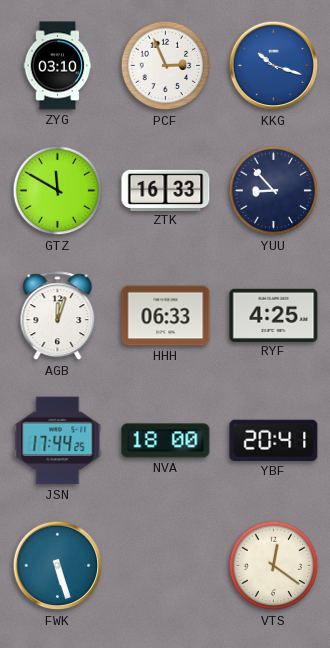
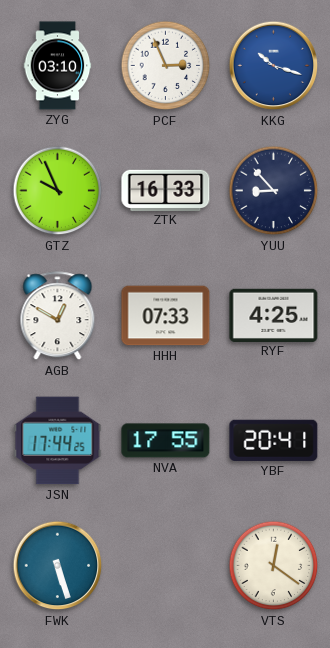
GTZ: 11:50 -> 9:56 (58, 191)
AGB: 12:03 -> 12:50 (58, 316)
HHH: 06:33 -> 07:33 (166, 316)
NVA: 18:00 -> 17:55 (166, 441)
